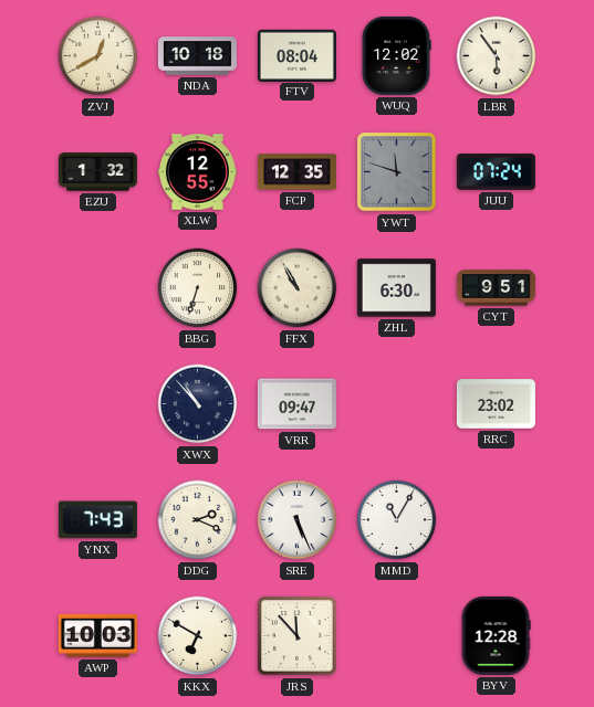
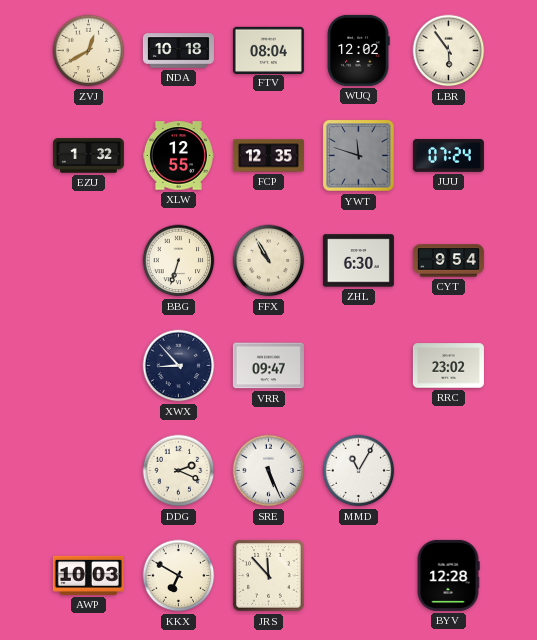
CYT: 9:51 -> 9:54 (448, 261)
XWX: 10:53 -> 8:53 (179, 366)
YNX: 7:43 -> none (97, 520)
